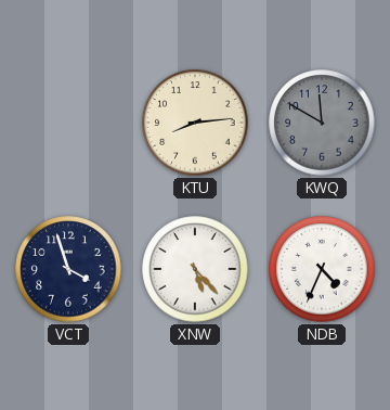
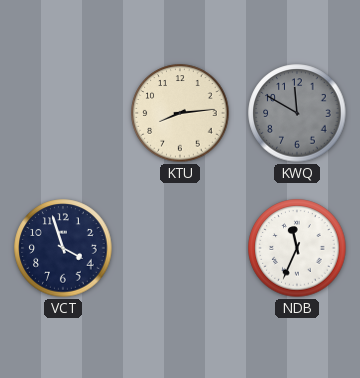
XNW: 5:23 -> none (195, 269)
NDB: 4:34 -> 11:34 (297, 248)
